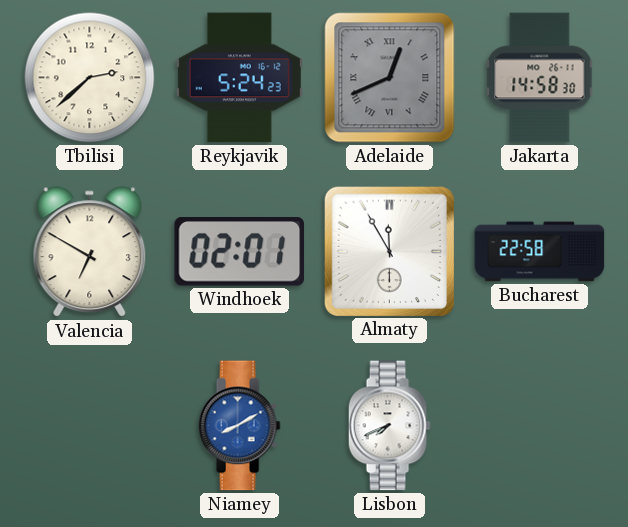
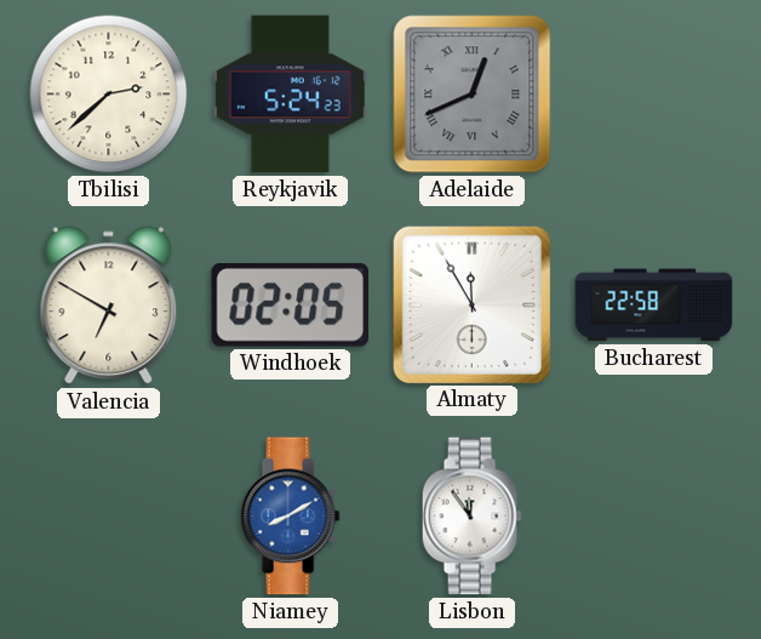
Jakarta: 14:58 -> none (540, 78)
Windhoek: 02:01 -> 02:05 (291, 306)
Lisbon: 7:41 -> 11:54 (471, 517)
